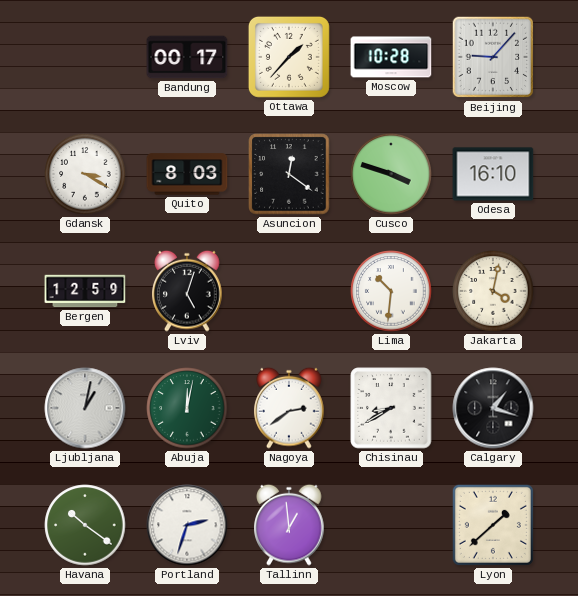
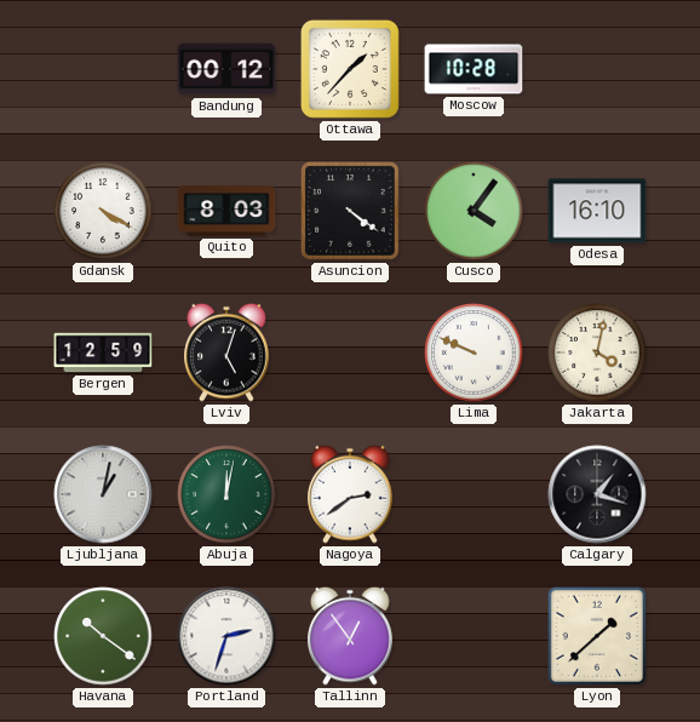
Bandung: 00:17 -> 00:12 (226, 69)
Beijing: 9:07 -> none (493, 57)
Gdansk: 3:20 -> 4:20 (103, 211)
Asuncion: 12:21 -> 4:21 (350, 211)
Cusco: 3:48 -> 4:06 (474, 211)
Lima: 10:31 -> 9:49 (474, 353)
Chisinau: 8:40 -> none (391, 408)
Tallinn: 12:59 -> 12:54 (350, 636)
